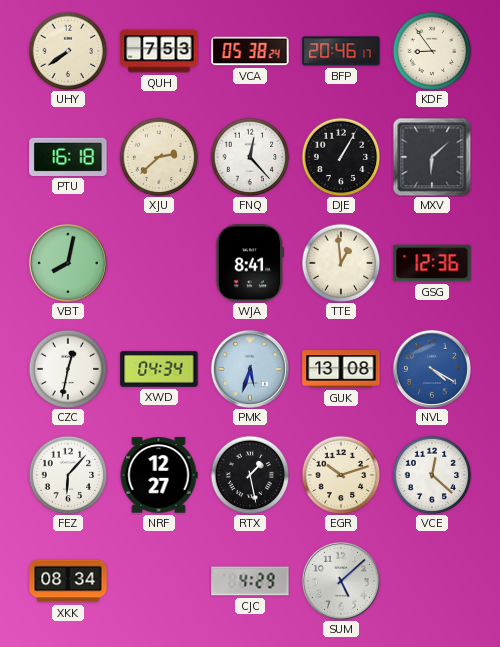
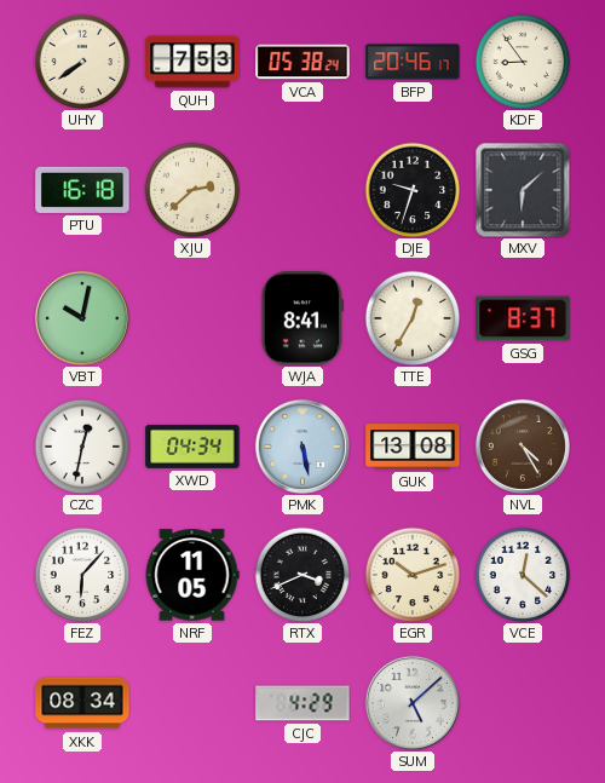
FNQ: 12:23 -> none (250, 157)
DJE: 1:05 -> 9:33 (413, 190)
VBT: 8:02 -> 10:02 (82, 318)
TTE: 12:59 -> 12:35 (413, 318)
GSG: 12:36 -> 8:37 (523, 318)
PMK: 5:33 -> 5:28 (302, 447)
NVL: 4:20 -> 4:25 (523, 447)
NVL dial: blue -> brown (523, 447)
NRF: 12:27 -> 11:05 (192, 575)
RTX: 1:28 -> 3:41 (302, 575)
